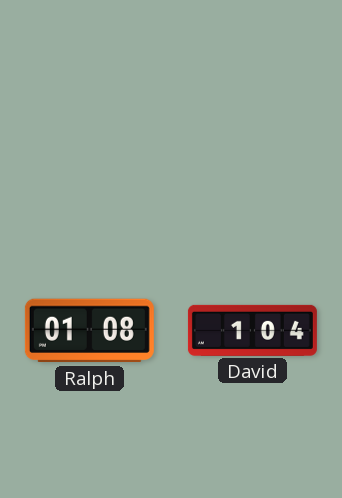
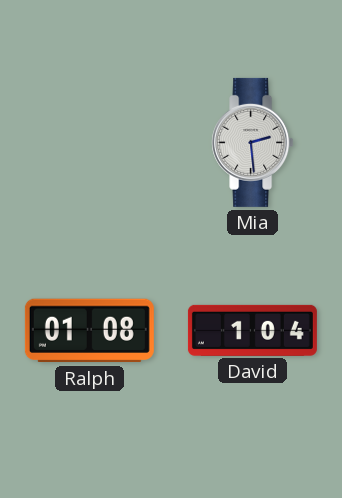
Mia: none -> 2:29 (253, 142)
